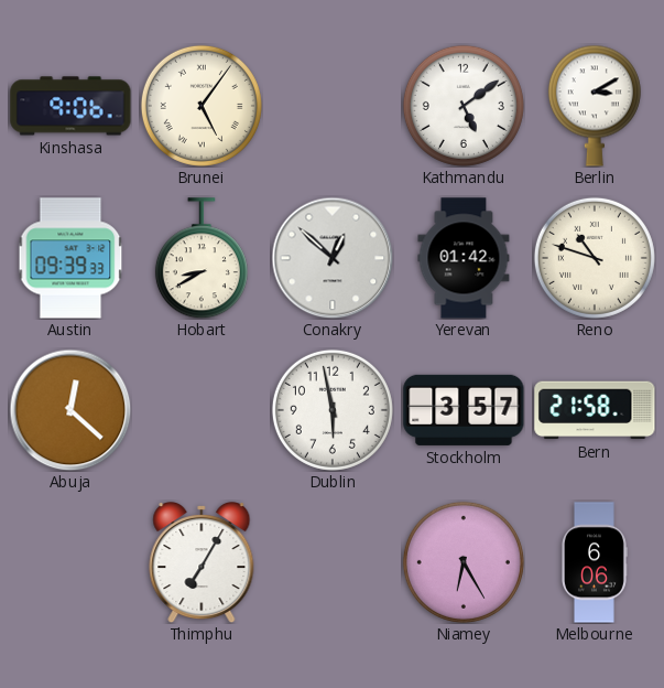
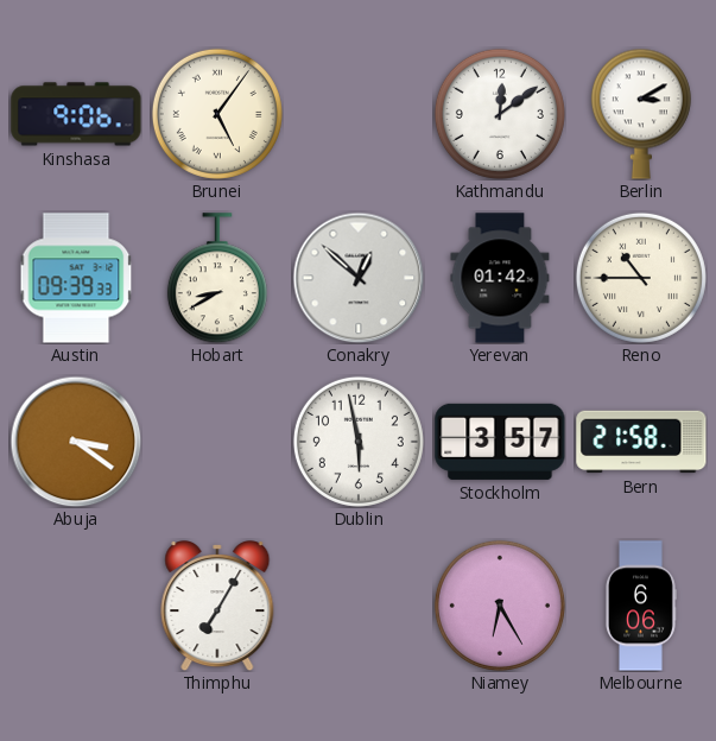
Kathmandu: 5:09 -> 12:09 (500, 114)
Reno: 10:48 -> 10:45 (641, 278)
Abuja: 12:22 -> 3:21 (76, 442)
